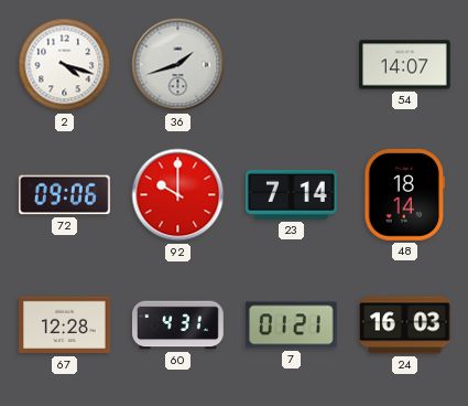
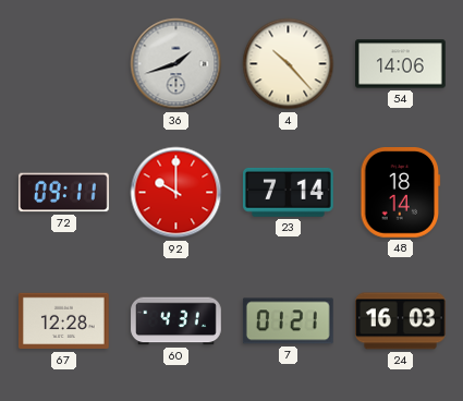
2: 4:18 -> none (65, 65)
4: none -> 10:23 (289, 64)
54: 14:07 -> 14:06 (401, 64)
72: 09:06 -> 09:11 (64, 193)
